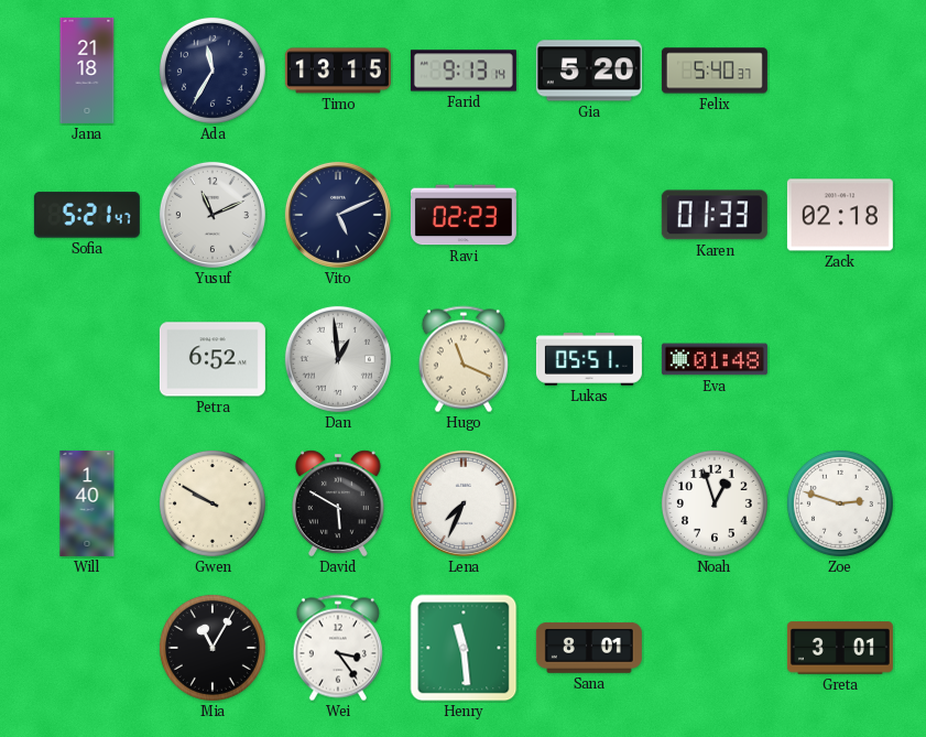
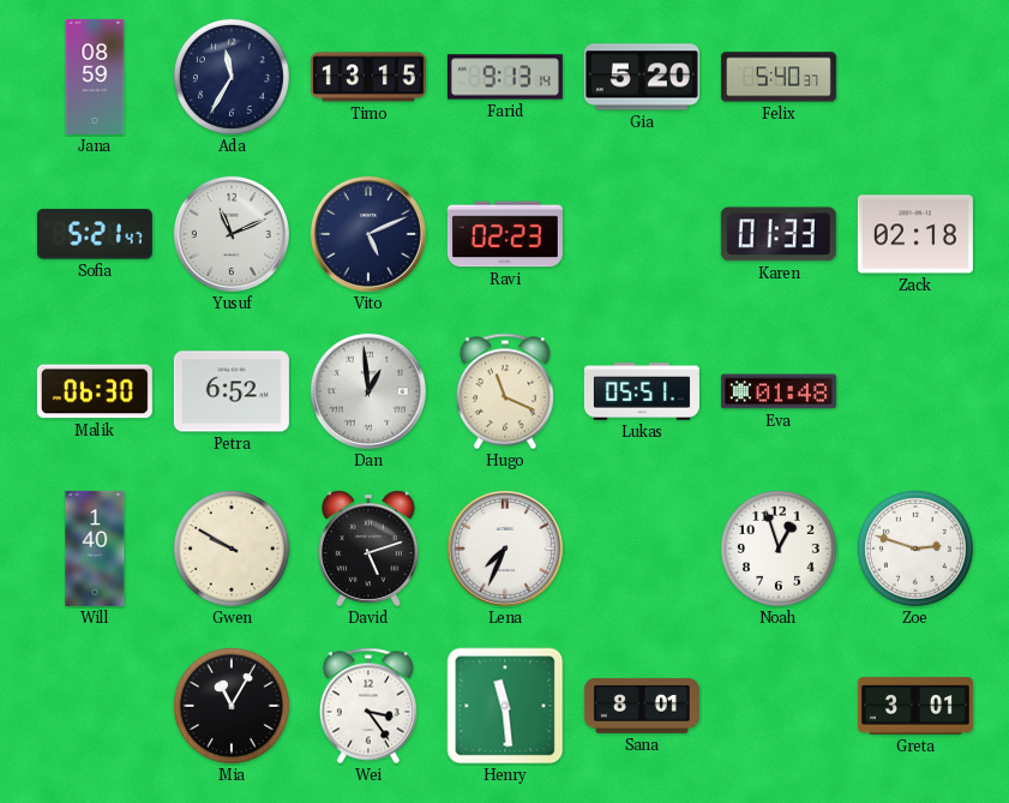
Jana: 21:18 -> 08:59 (95, 77)
Malik: none -> 06:30 (95, 391)
David: 5:50 -> 5:12 (370, 549)
